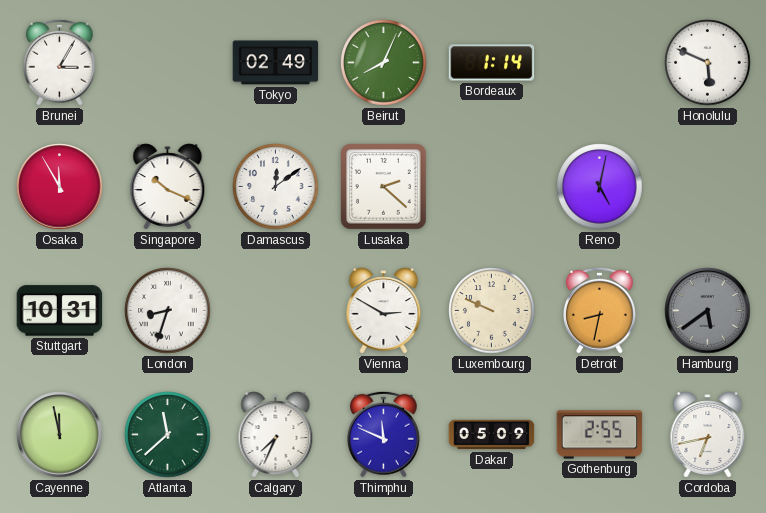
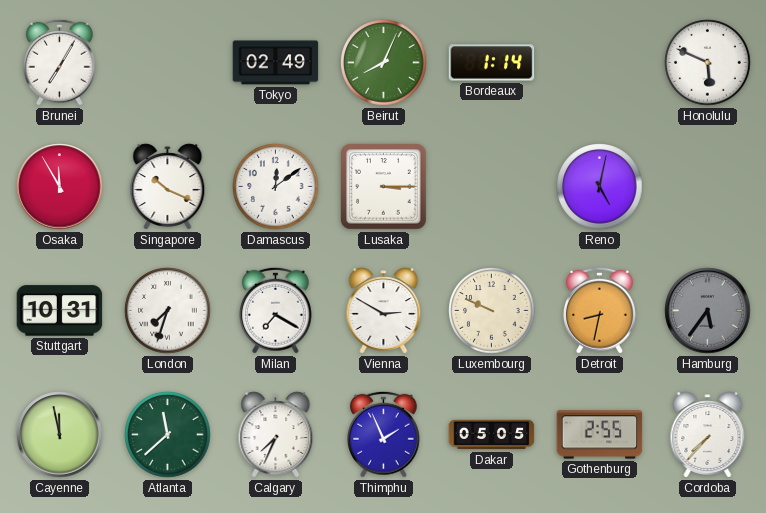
Brunei: 3:05 -> 7:05 (59, 62)
Lusaka: 2:22 -> 3:15 (384, 187)
London: 8:33 -> 7:33 (168, 311)
Milan: none -> 7:20 (275, 310)
Hamburg: 5:39 -> 5:36 (708, 311)
Thimphu: 11:49 -> 1:56 (383, 434)
Dakar: 05:09 -> 05:05 (492, 435)
Cordoba: 6:43 -> 7:37 (708, 435)
